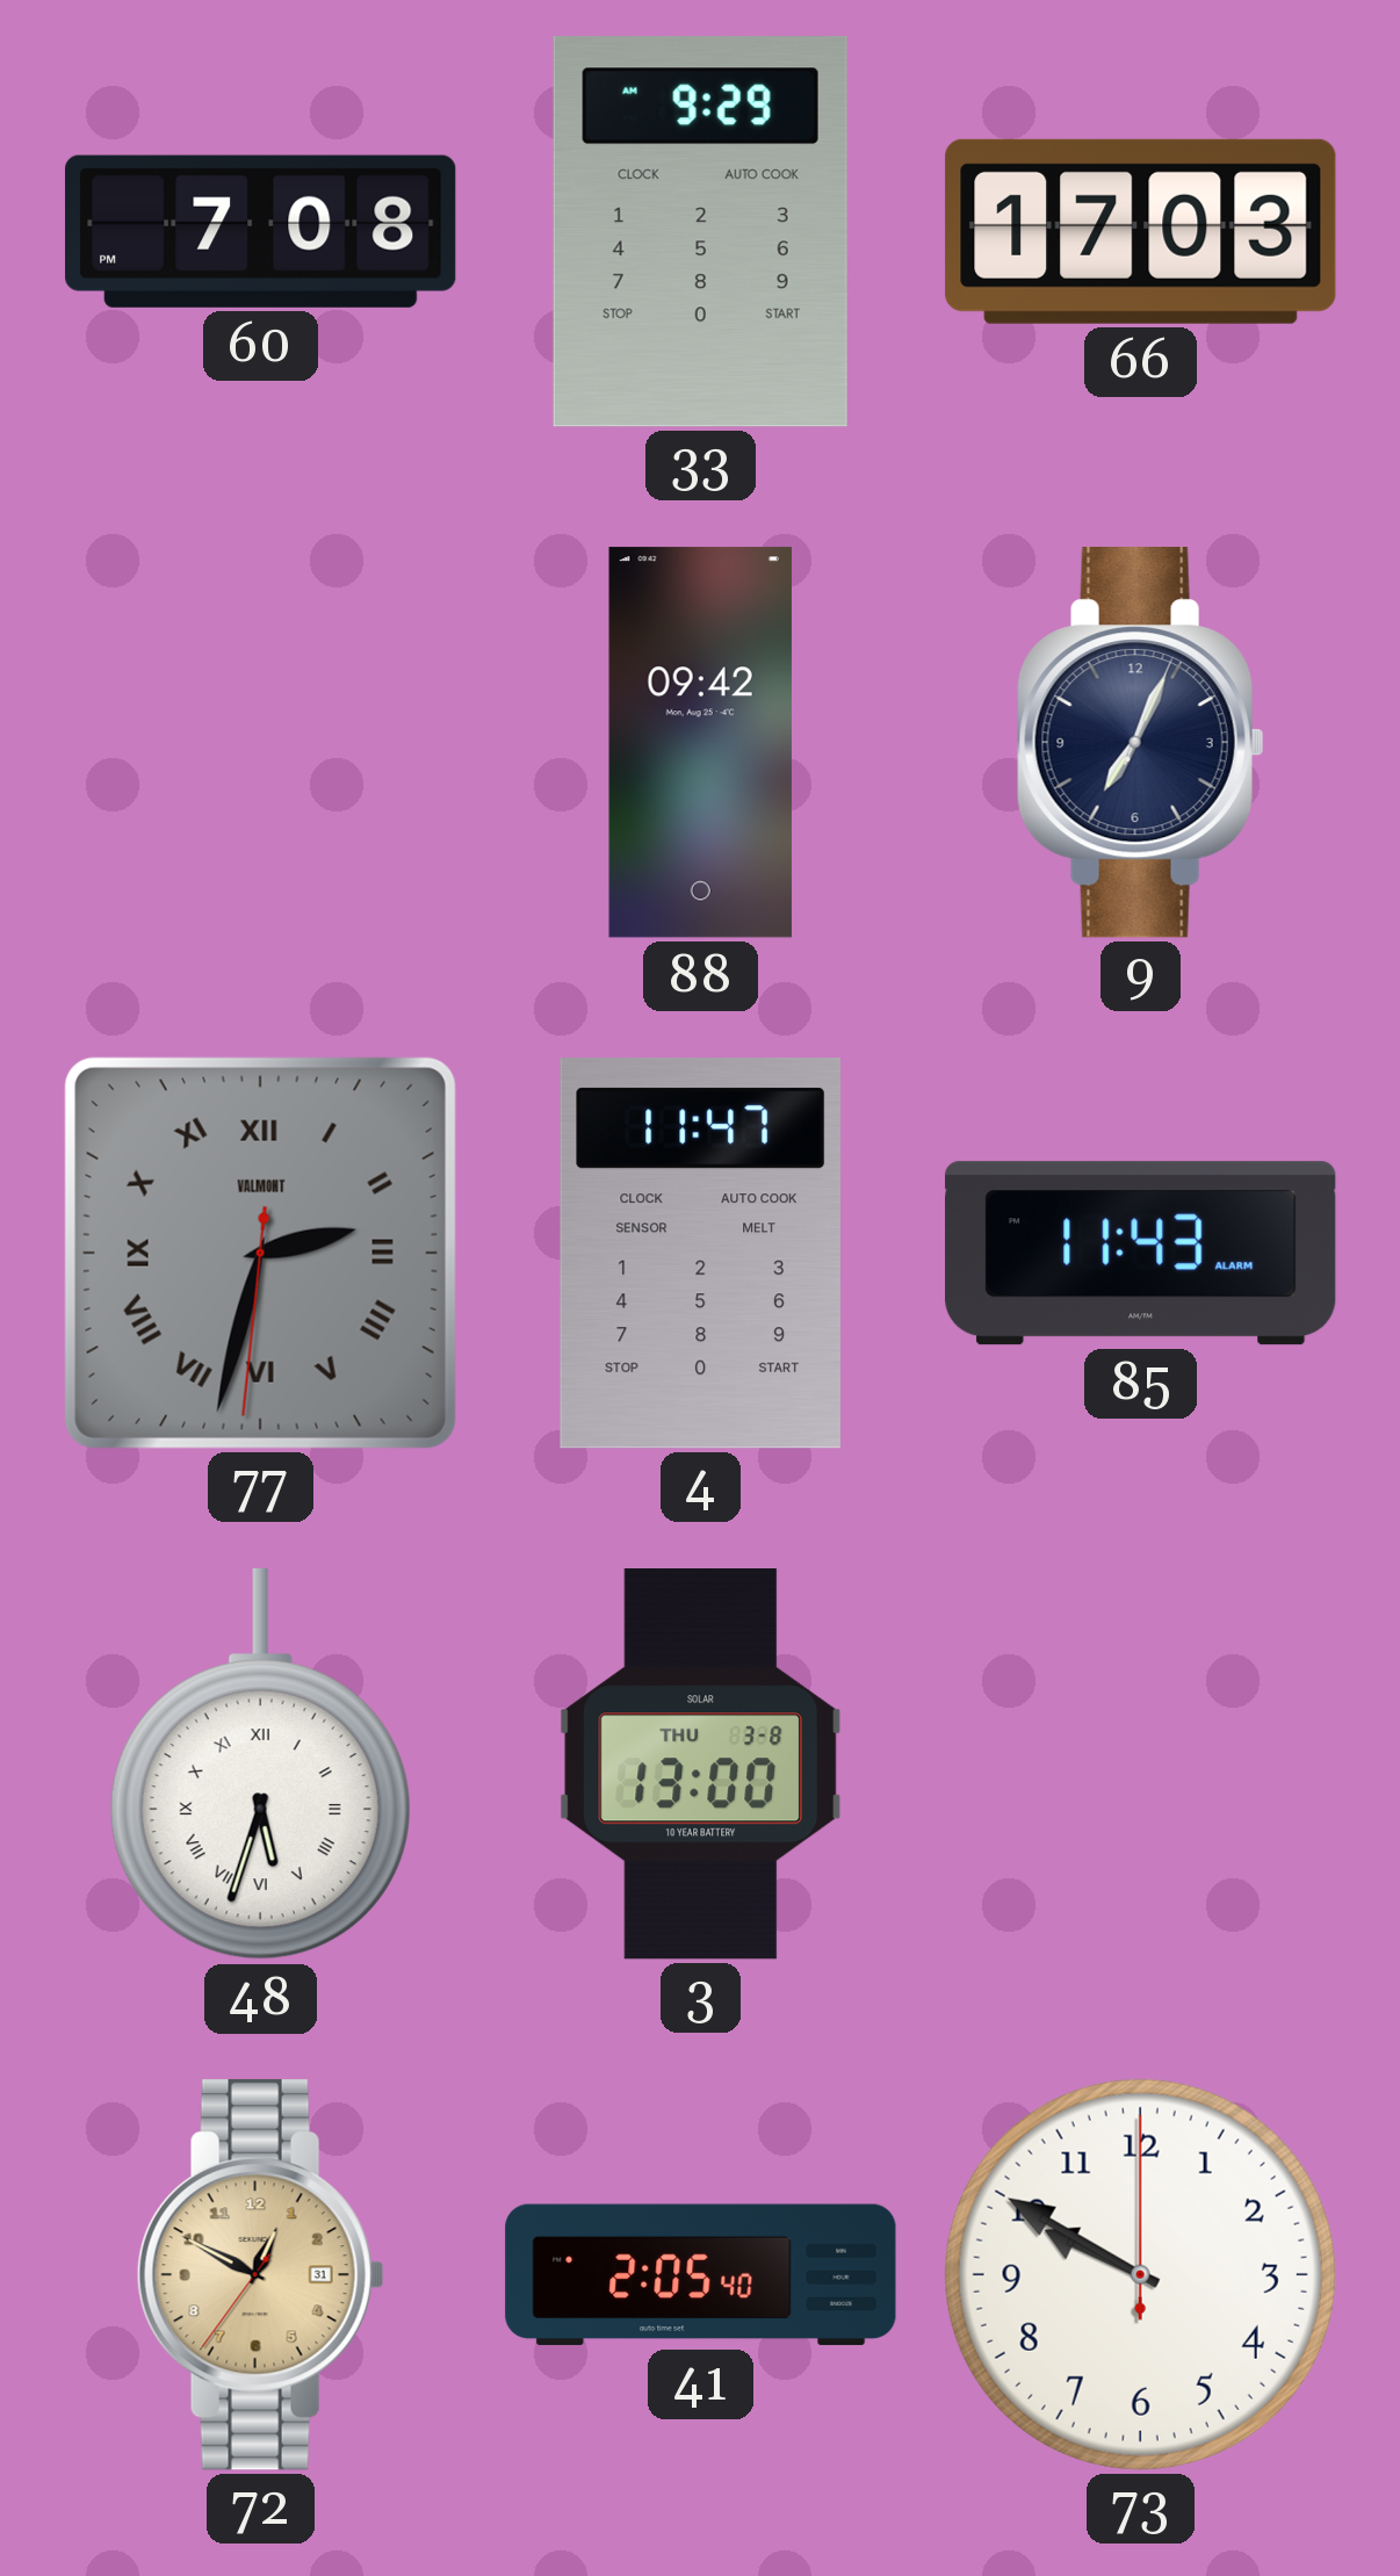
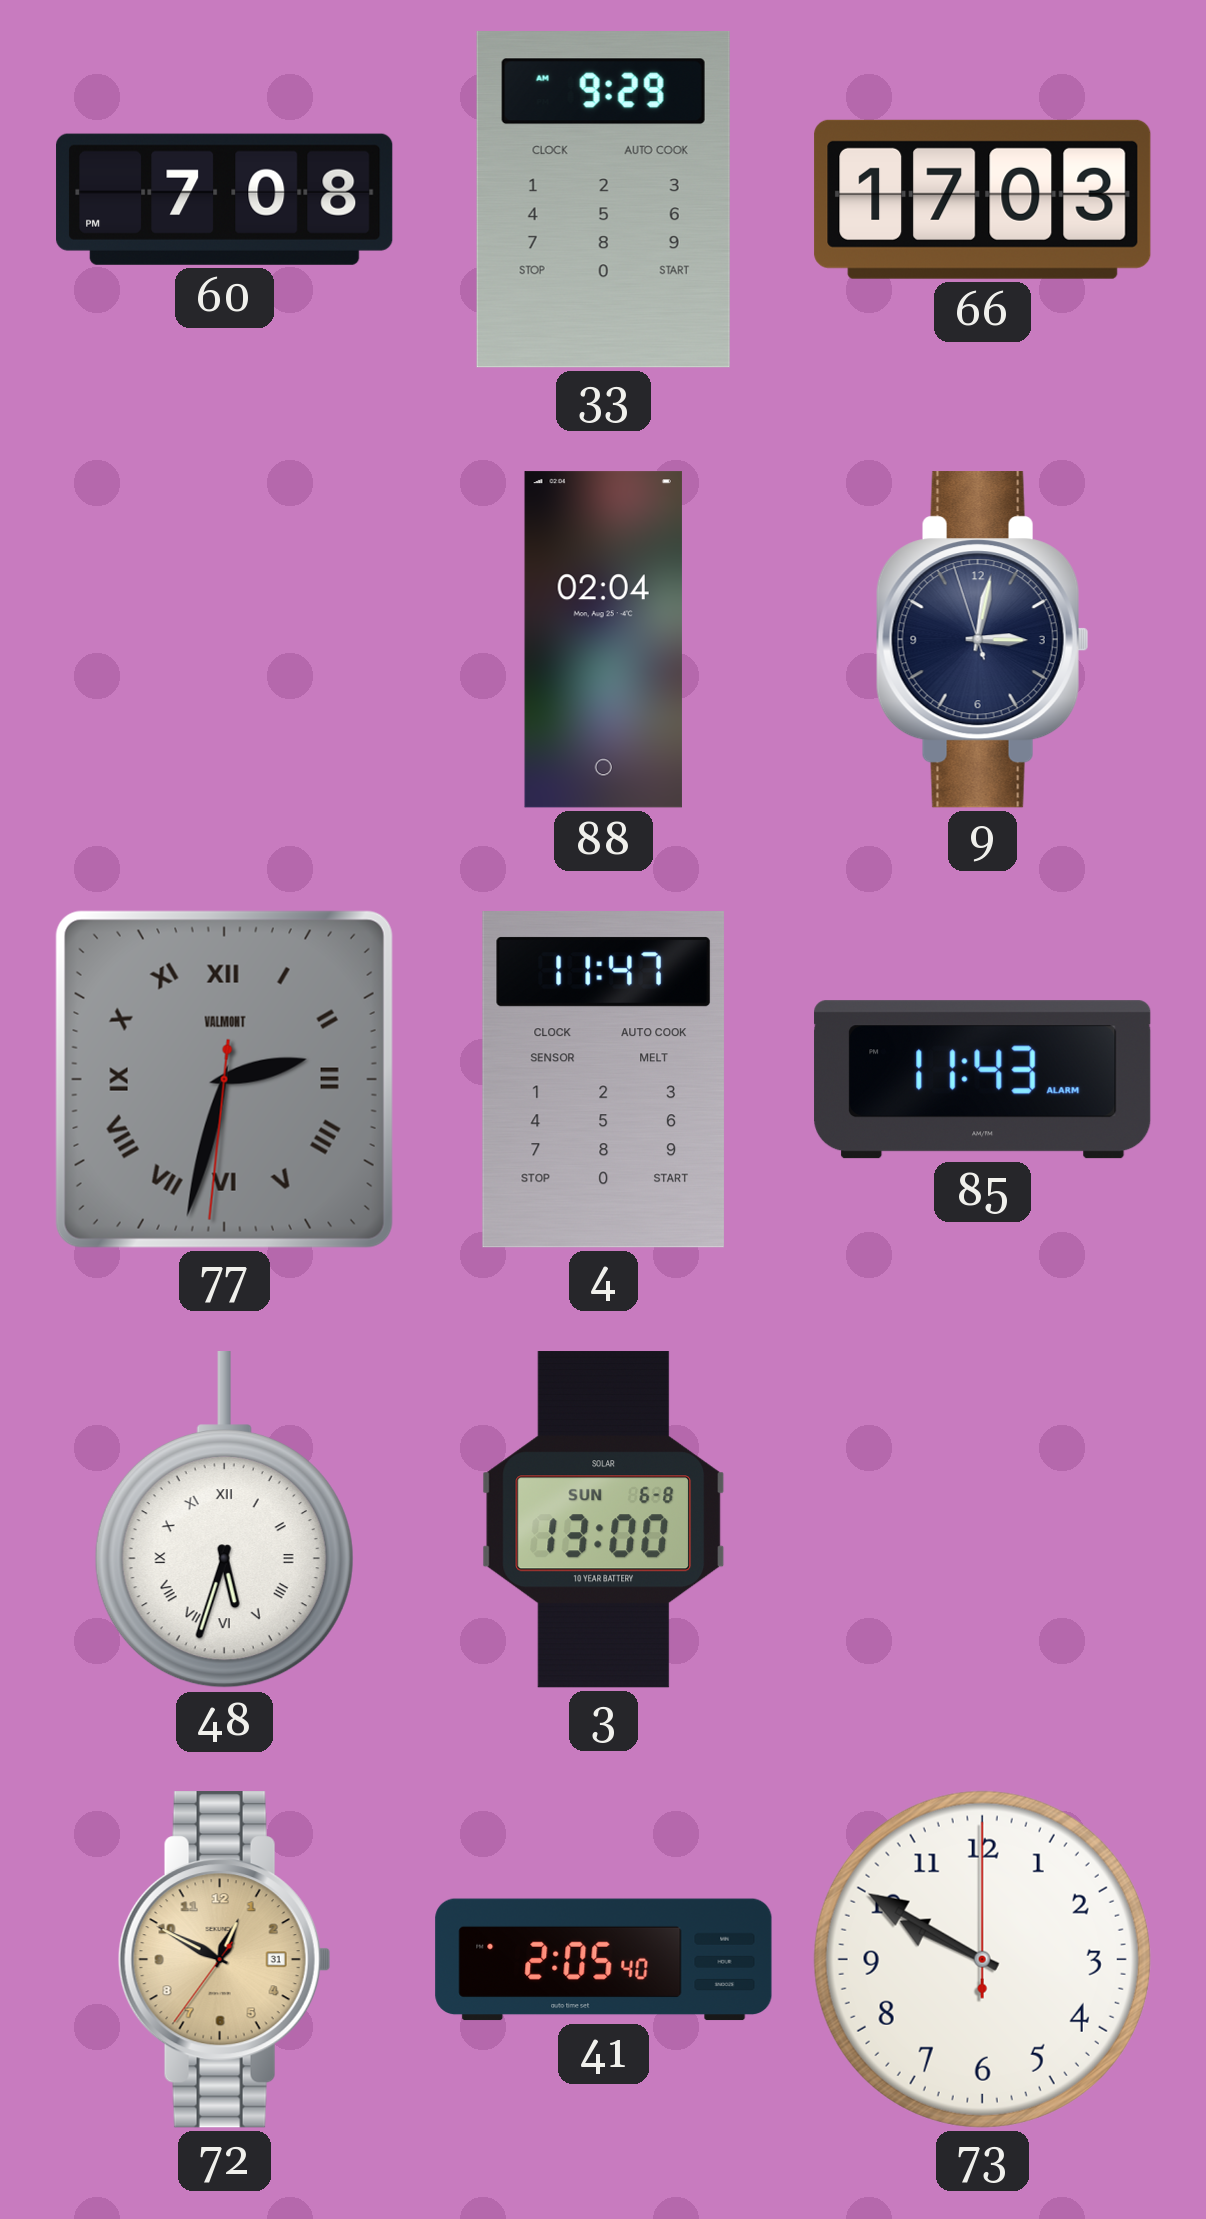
88: 09:42 -> 02:04 (603, 640)
9: 7:04 -> 3:01 (982, 640)
3 date: THU 3-8 -> SUN 6-8 (604, 1520)
